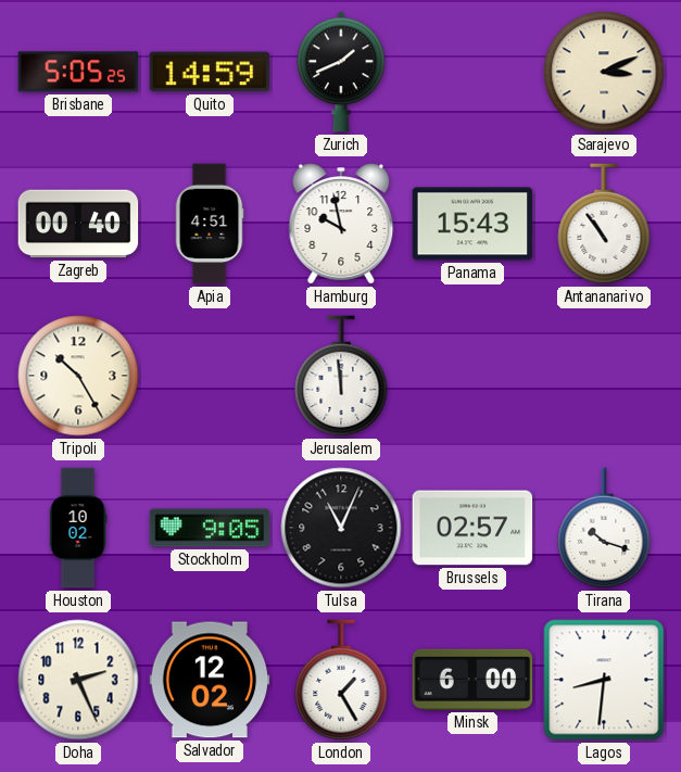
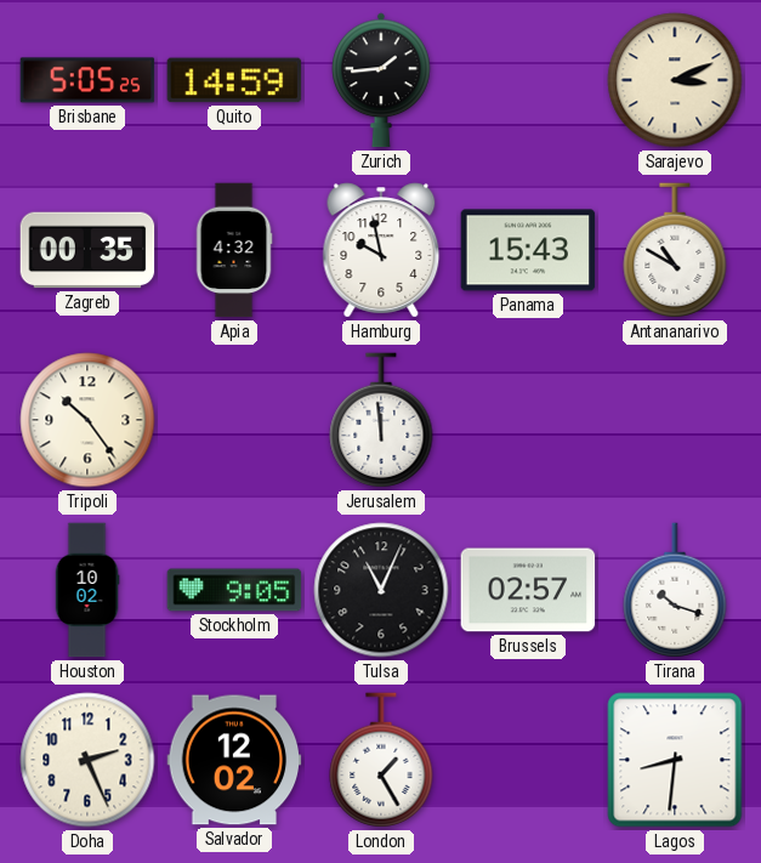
Zurich: 1:41 -> 1:44 (382, 80)
Zagreb: 00:40 -> 00:35 (87, 250)
Apia: 4:51 -> 4:32 (234, 250)
Antananarivo: 10:54 -> 10:50 (675, 250)
Tripoli: 10:25 -> 10:24 (87, 420)
Minsk: 6:00 -> none (472, 680)
